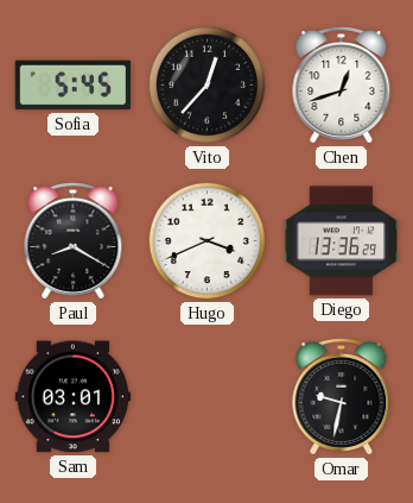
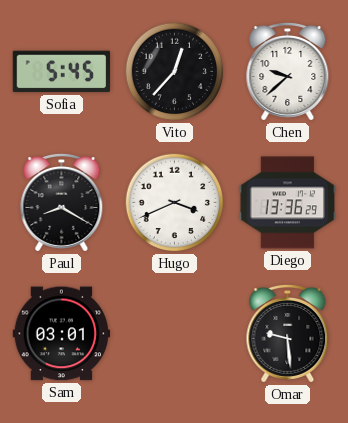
Chen: 12:42 -> 9:38 (288, 72)
Omar: 9:32 -> 9:29 (288, 334)
